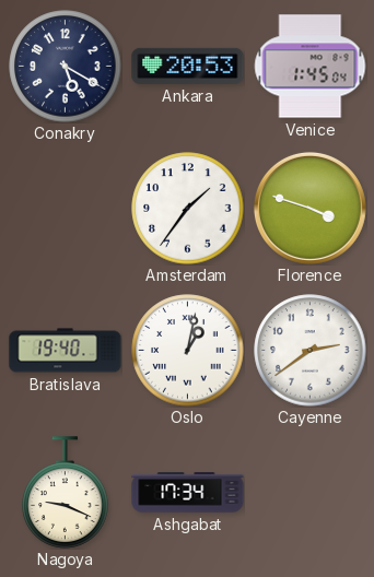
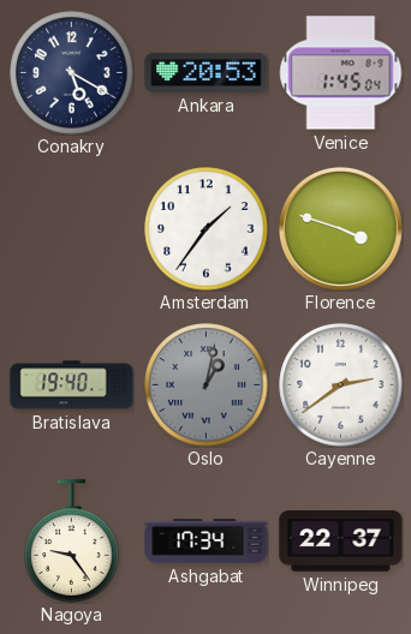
Oslo dial: white -> grey (207, 385)
Nagoya: 9:19 -> 9:24 (72, 542)
Winnipeg: none -> 22:37 (341, 542)
